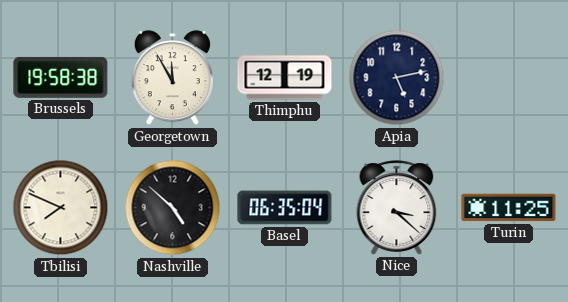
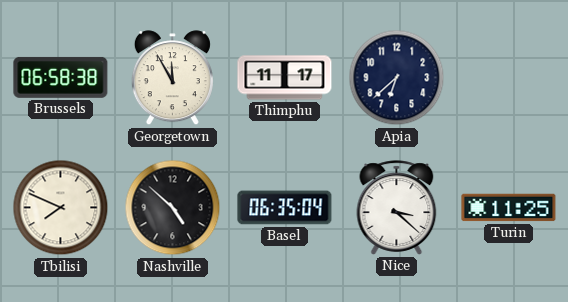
Brussels: 19:58 -> 06:58 (61, 77)
Thimphu: 12:19 -> 11:17 (285, 78)
Apia: 5:13 -> 6:38 (397, 78)
